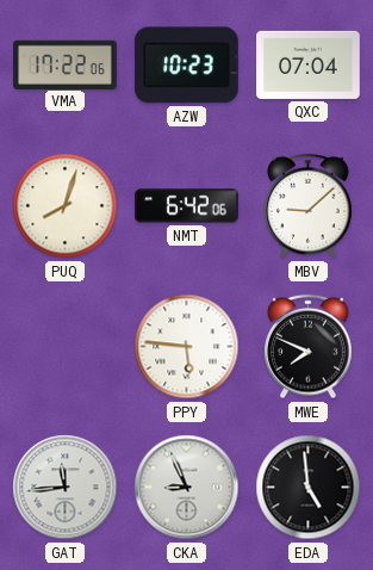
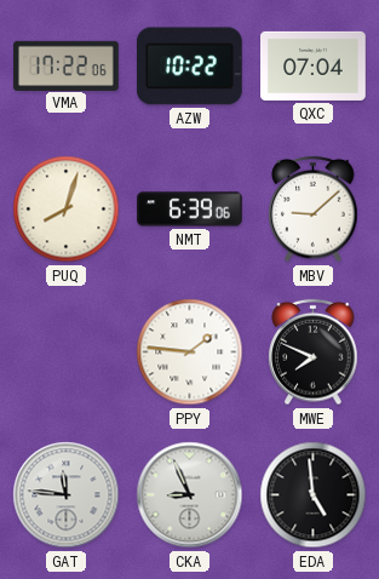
AZW: 10:23 -> 10:22 (189, 67)
NMT: 6:42 -> 6:39 (190, 210)
PPY: 5:46 -> 1:46 (190, 352)
GAT: 11:44 -> 11:46 (67, 495)
